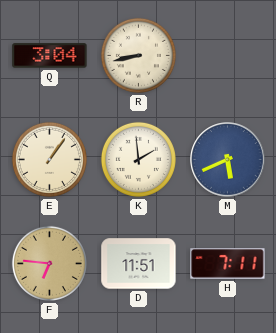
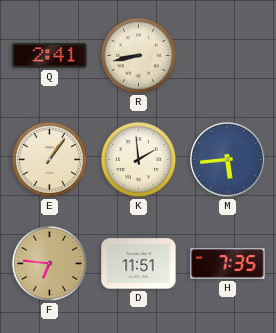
Q: 3:04 -> 2:41 (50, 56)
M: 5:41 -> 5:44 (228, 160)
H: 7:11 -> 7:35 (228, 264)
